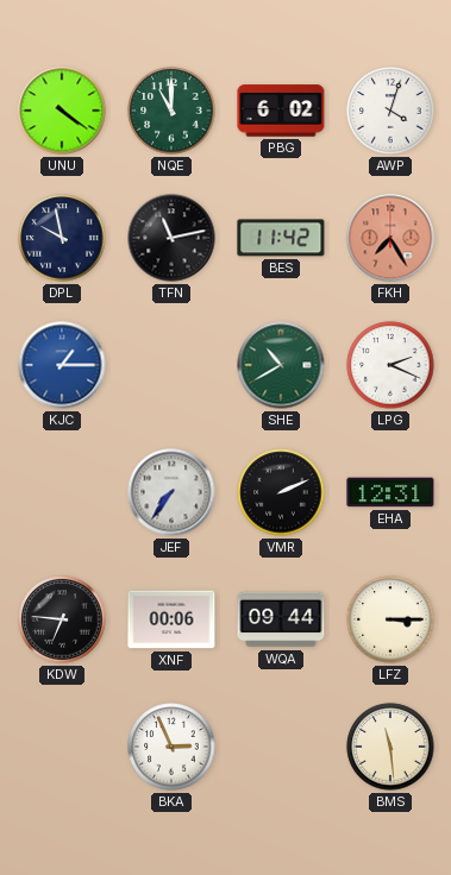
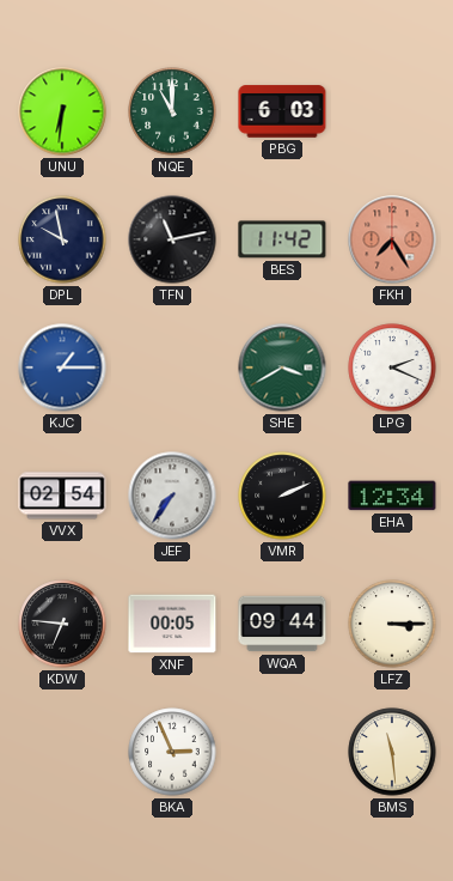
UNU: 4:21 -> 6:31 (62, 111)
PBG: 6:02 -> 6:03 (282, 111)
AWP: 4:03 -> none (390, 111)
SHE: 10:40 -> 3:40 (282, 367)
VVX: none -> 02:54 (62, 496)
EHA: 12:31 -> 12:34 (392, 496)
XNF: 00:06 -> 00:05 (172, 624)
